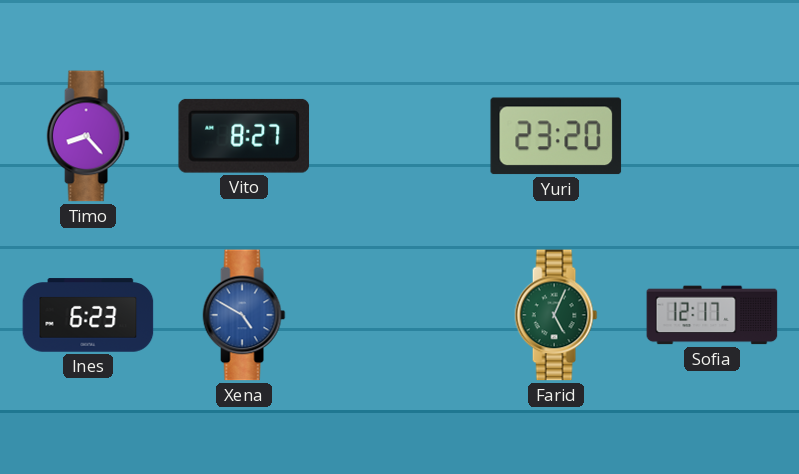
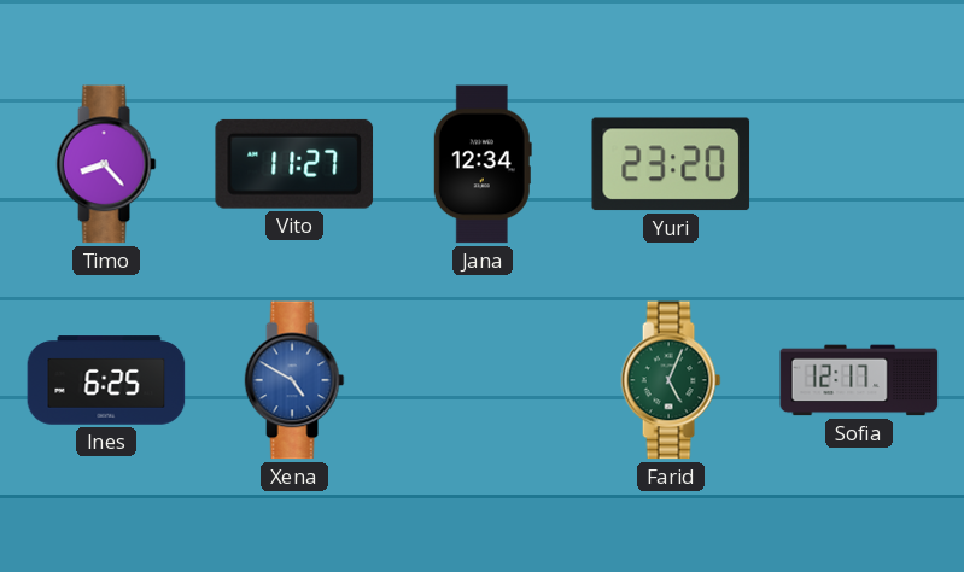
Vito: 8:27 -> 11:27 (294, 164)
Jana: none -> 12:34 (483, 164)
Ines: 6:23 -> 6:25 (106, 380)
